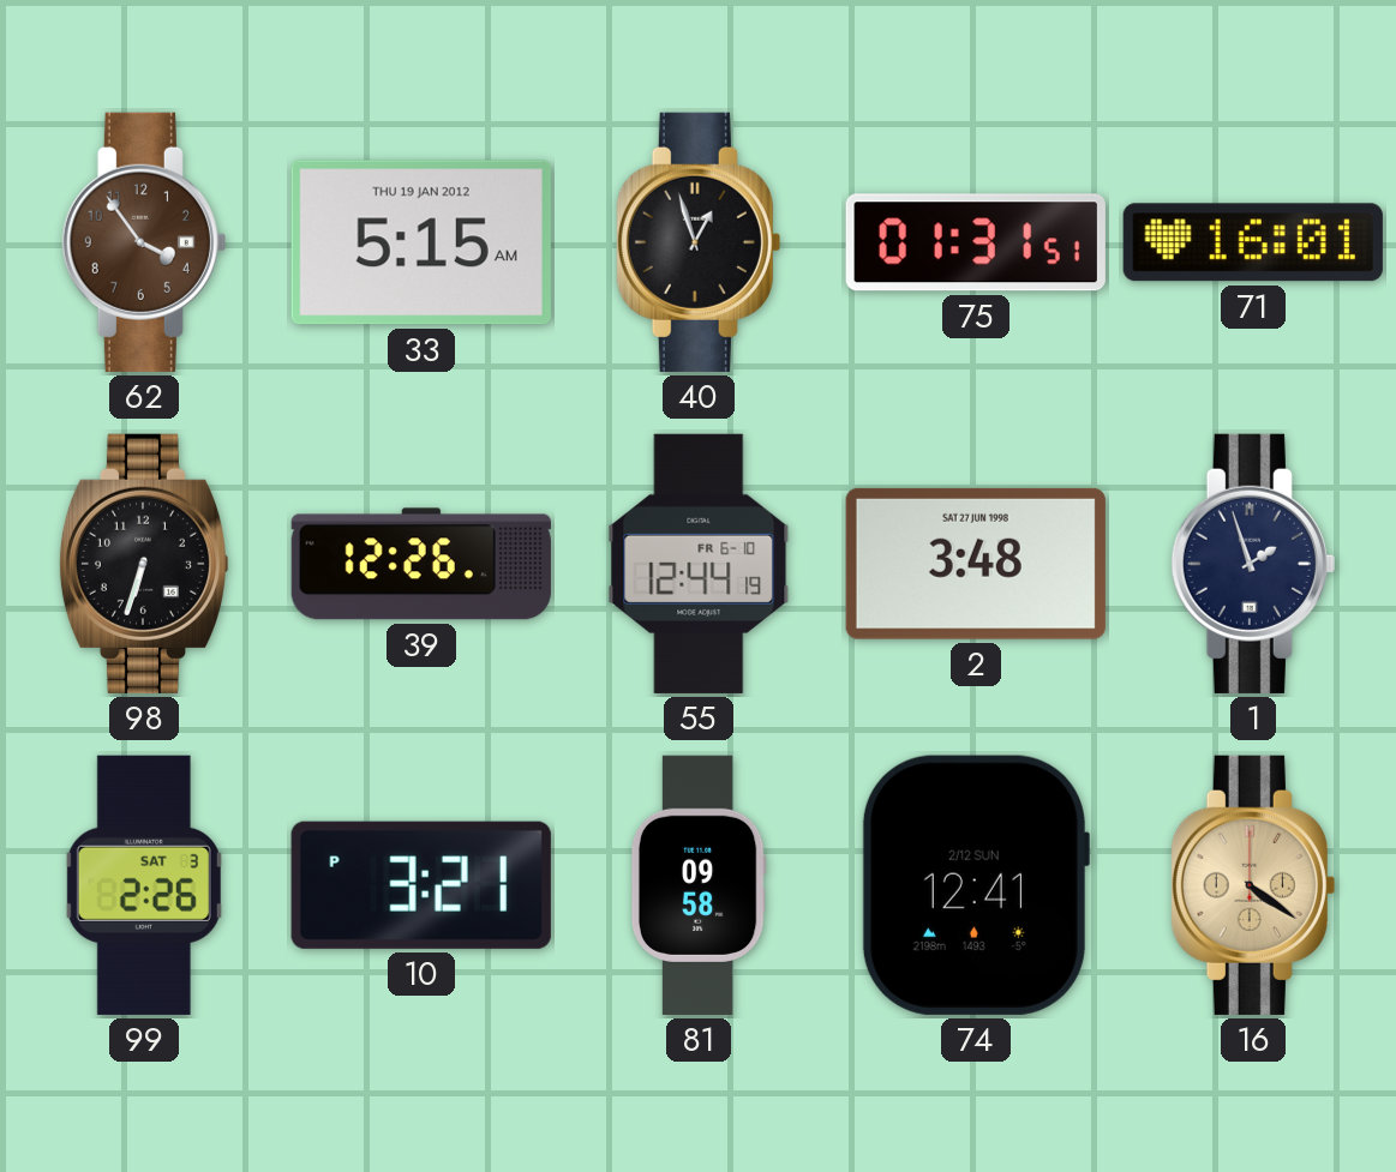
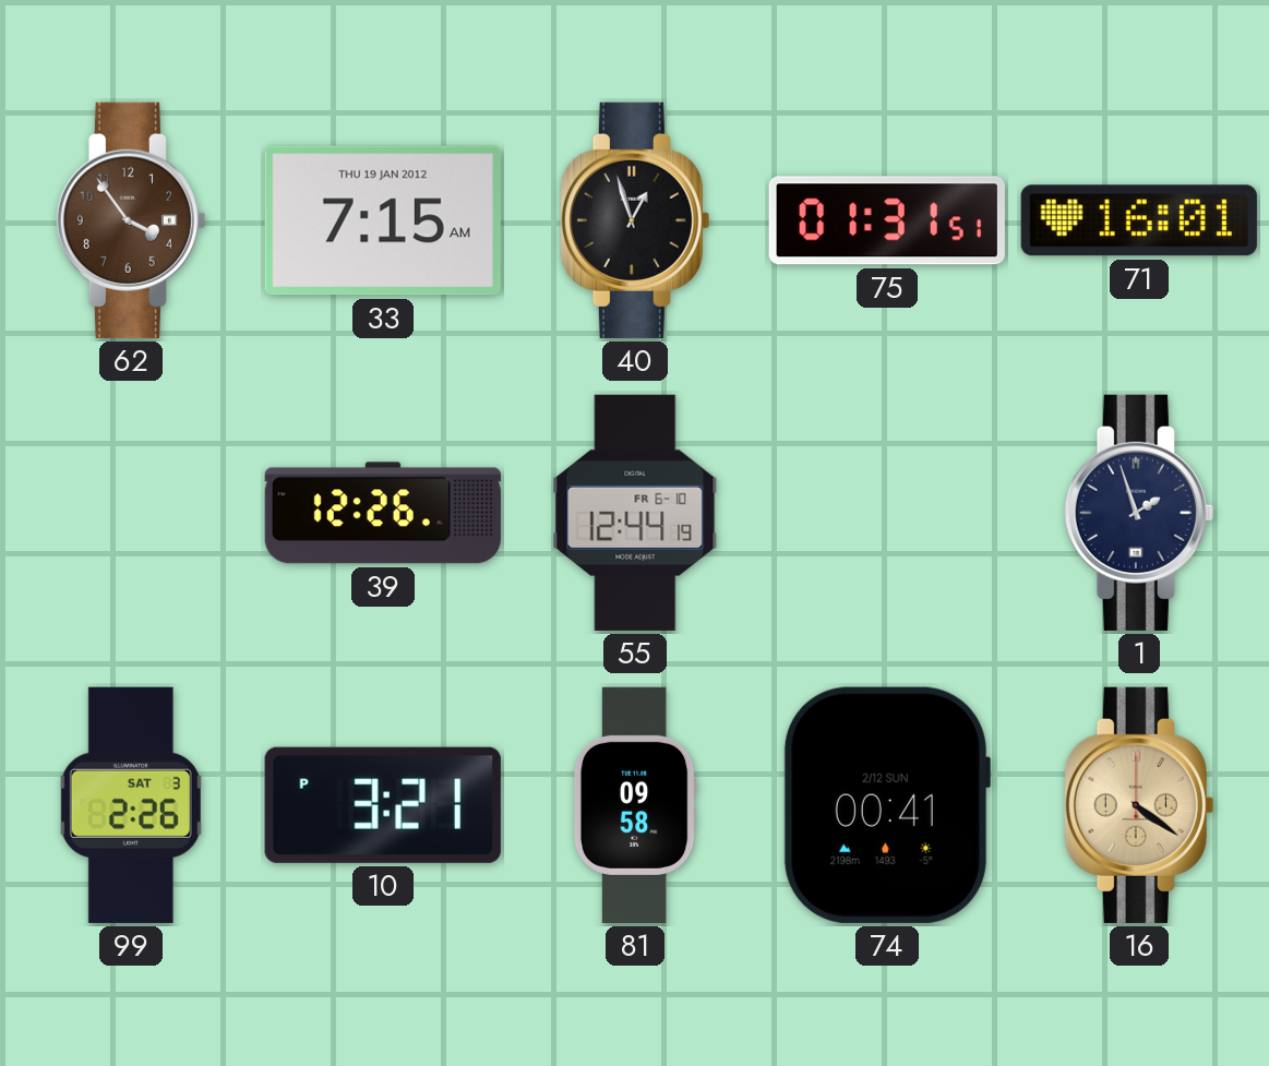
33: 5:15 -> 7:15 (383, 220)
98: 6:33 -> none (144, 564)
2: 3:48 -> none (976, 564)
74: 12:41 -> 00:41 (886, 805)
